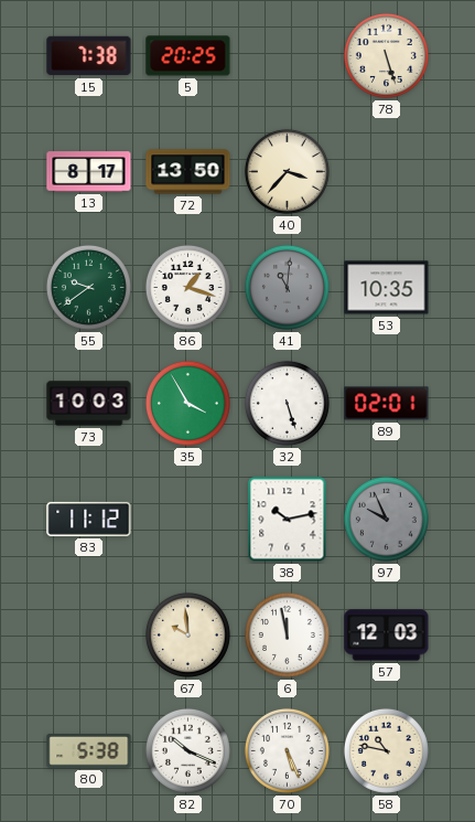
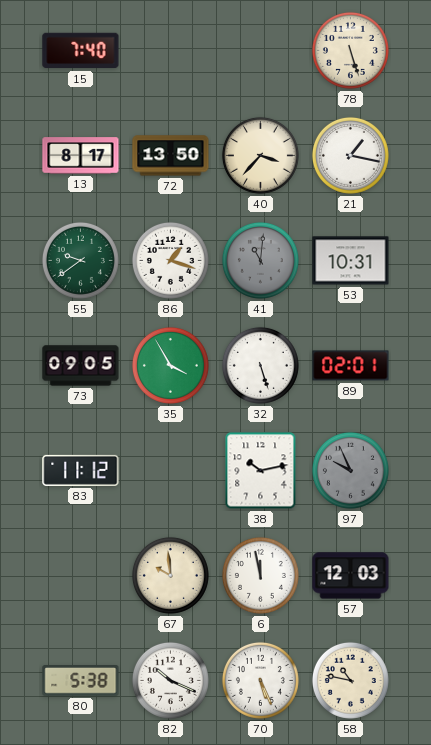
15: 7:38 -> 7:40 (81, 51)
5: 20:25 -> none (188, 56)
21: none -> 1:17 (350, 155)
53: 10:35 -> 10:31 (351, 261)
73: 10:03 -> 09:05 (81, 366)
